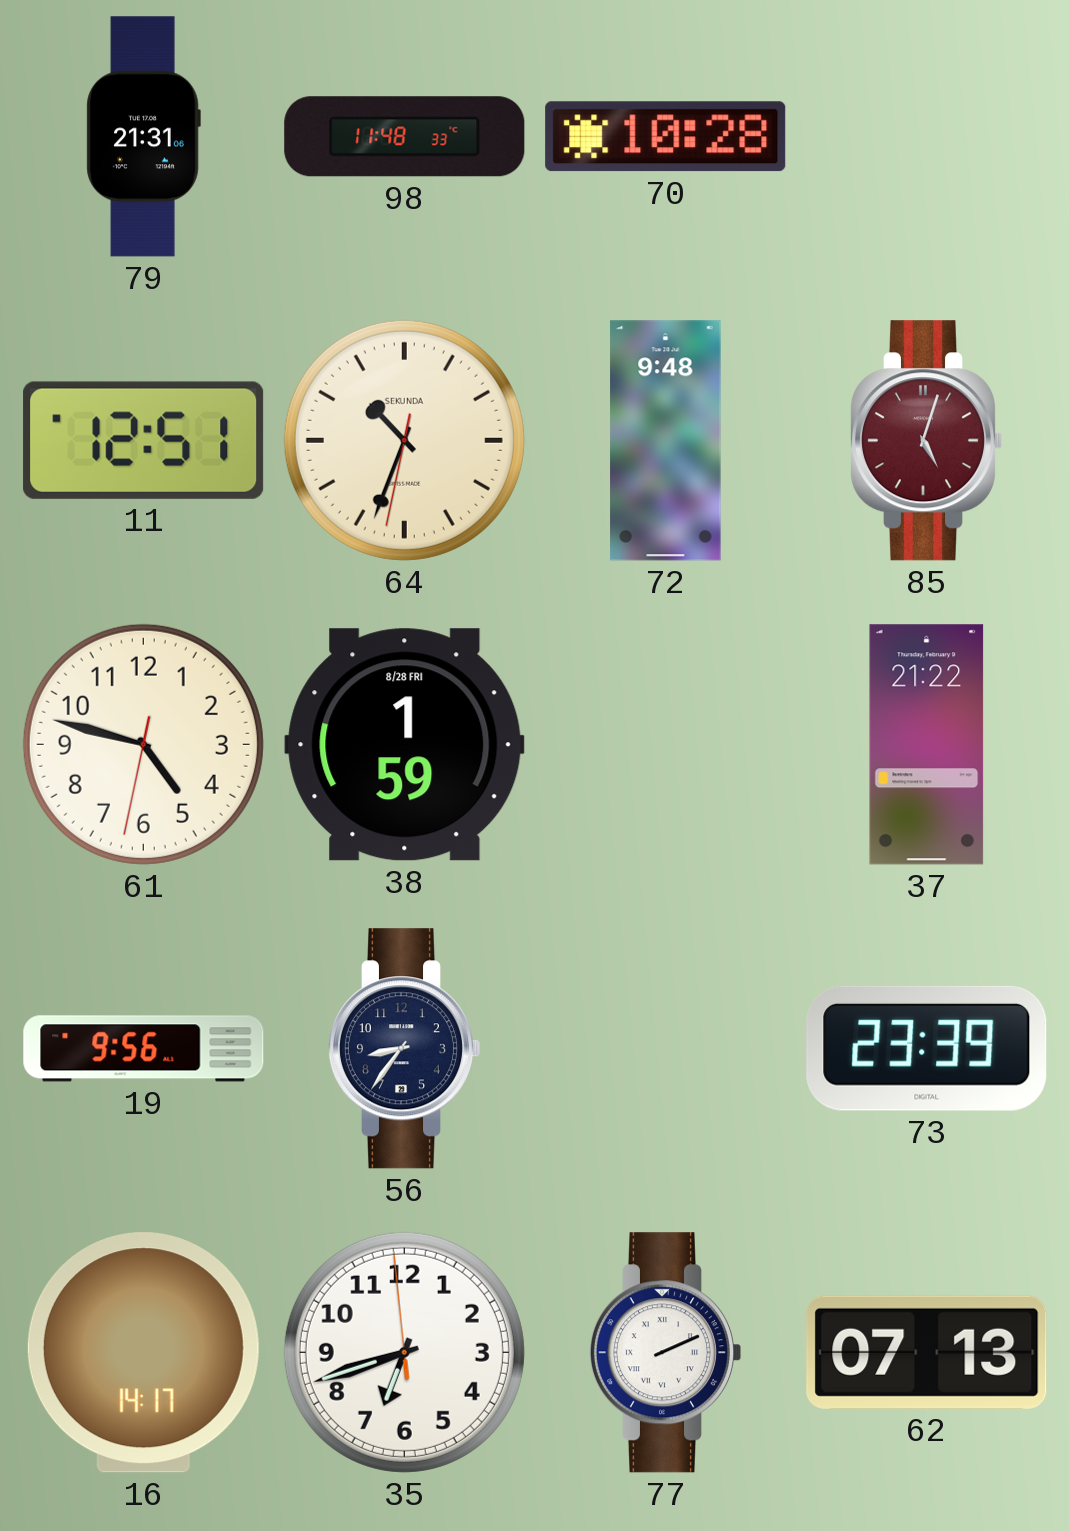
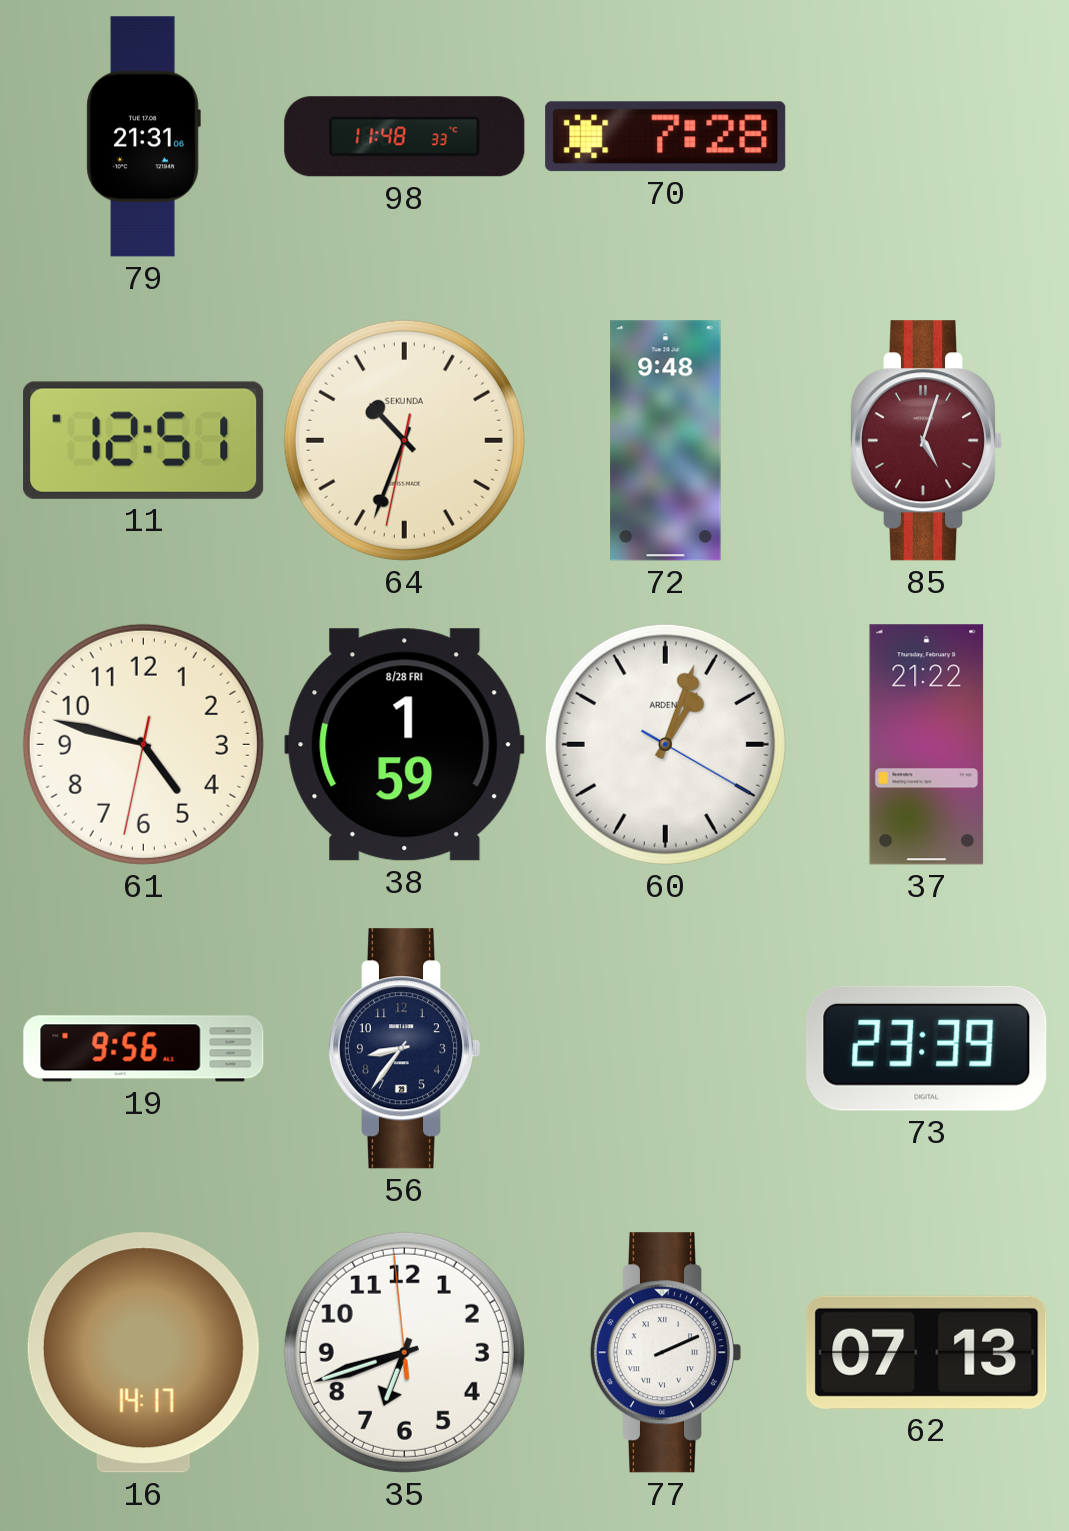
70: 10:28 -> 7:28 (666, 137)
60: none -> 1:03 (665, 744)
